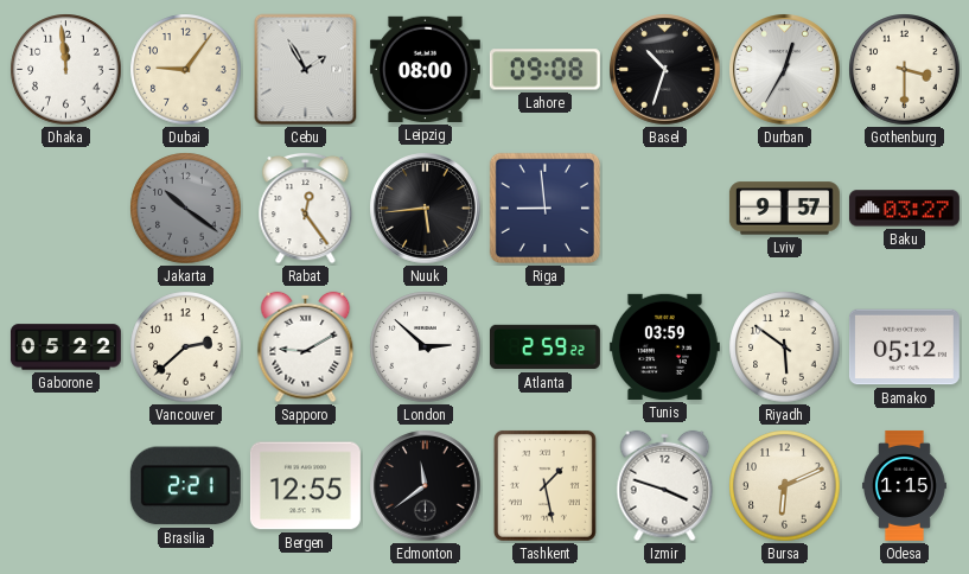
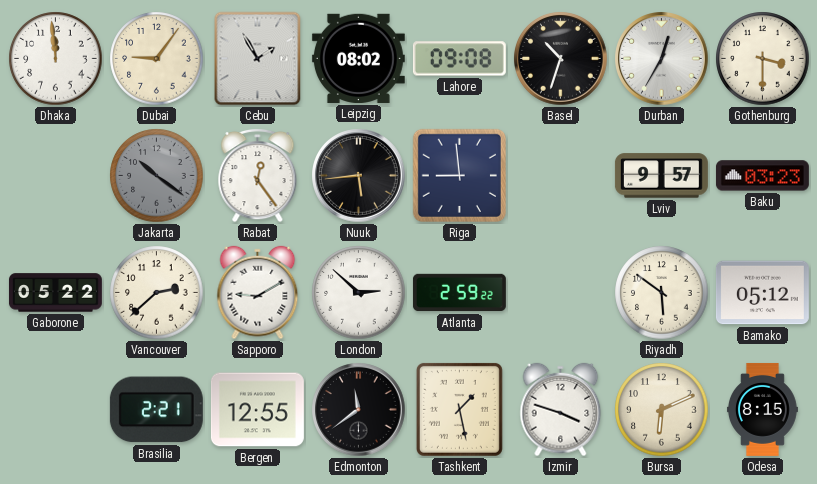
Leipzig: 08:00 -> 08:02 (358, 58)
Baku: 03:27 -> 03:23 (762, 176)
Tunis: 03:59 -> none (664, 346)
Odesa: 1:15 -> 8:15 (762, 409)
